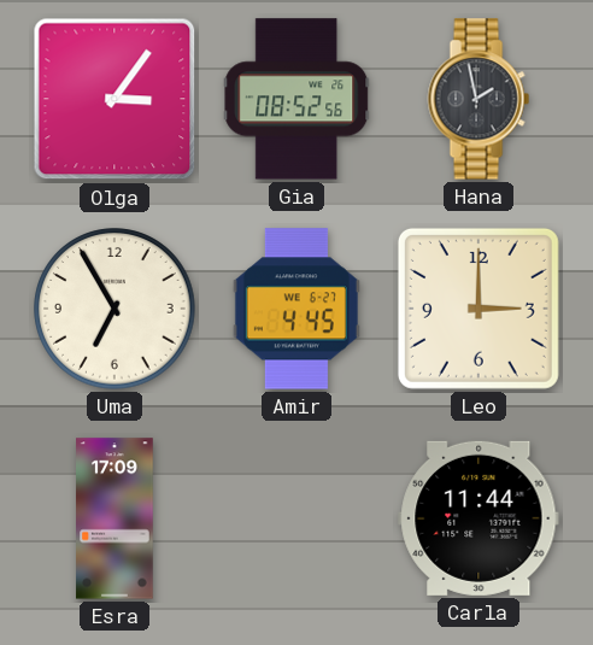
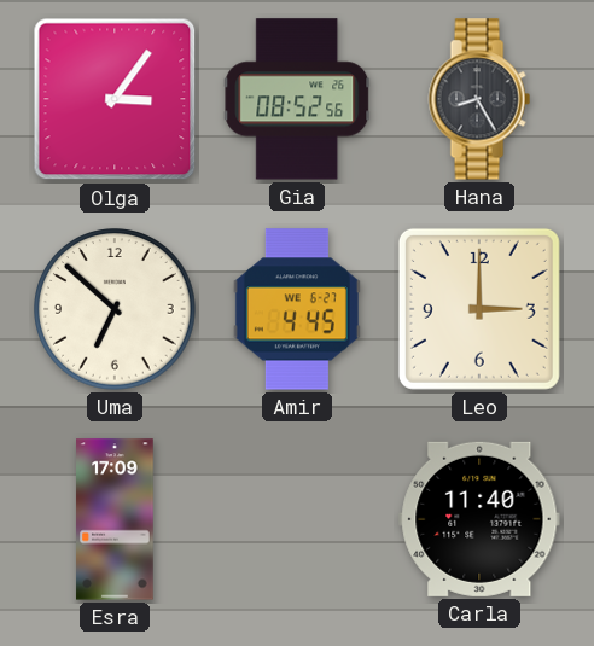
Hana: 1:58 -> 8:25 (479, 99)
Uma: 6:55 -> 6:52 (115, 309)
Carla: 11:44 -> 11:40 (479, 519)
